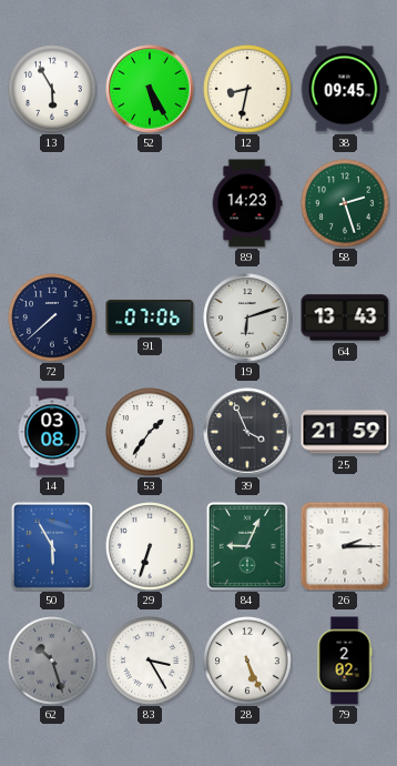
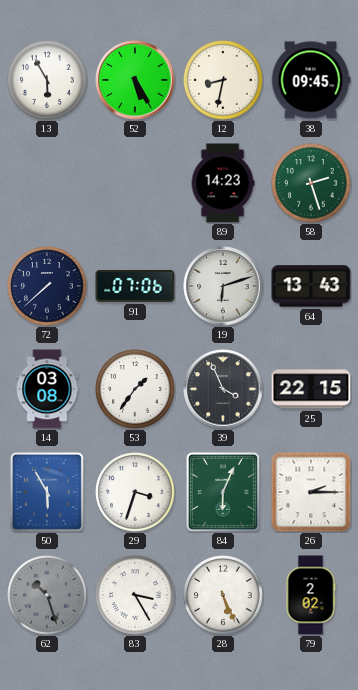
25: 21:59 -> 22:15 (311, 389)
29: 6:33 -> 3:33 (135, 492)
84: 9:04 -> 6:04 (223, 492)
